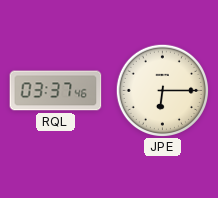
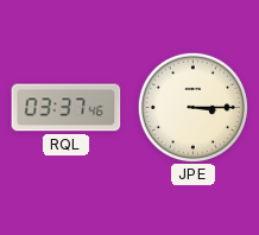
JPE: 6:15 -> 3:15 (192, 107)
